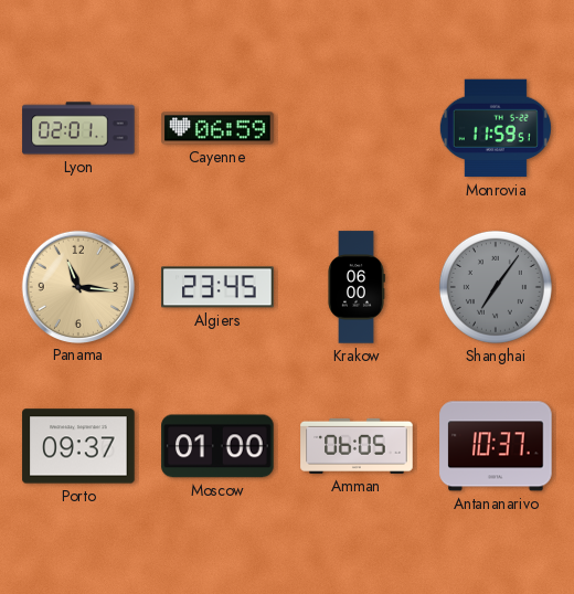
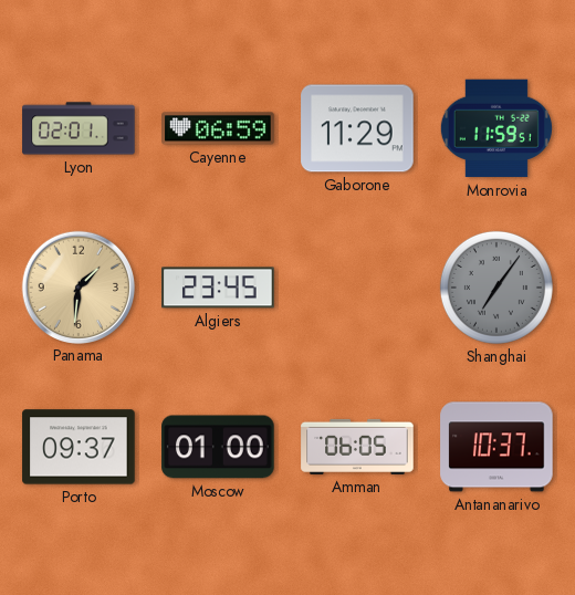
Gaborone: none -> 11:29 (357, 128)
Panama: 11:16 -> 1:31 (77, 286)
Krakow: 06:00 -> none (357, 287)
